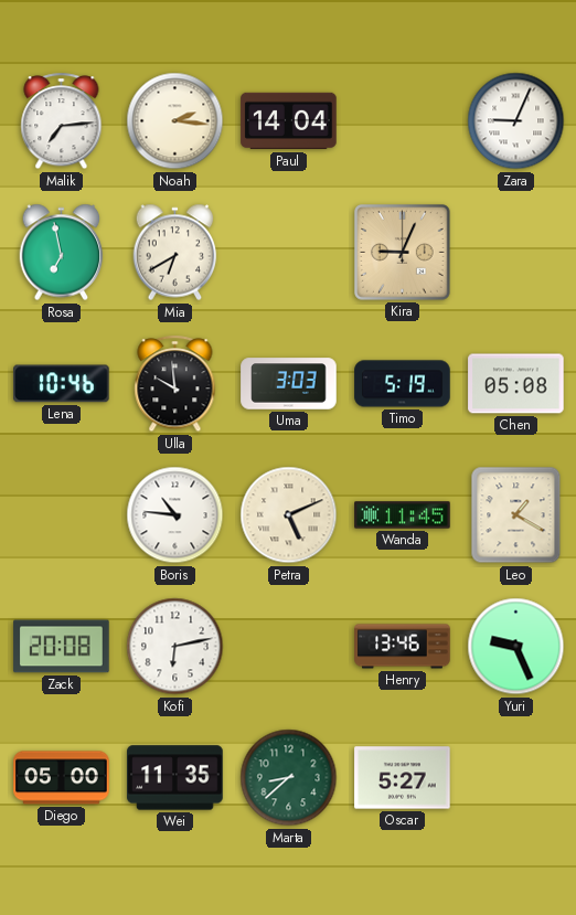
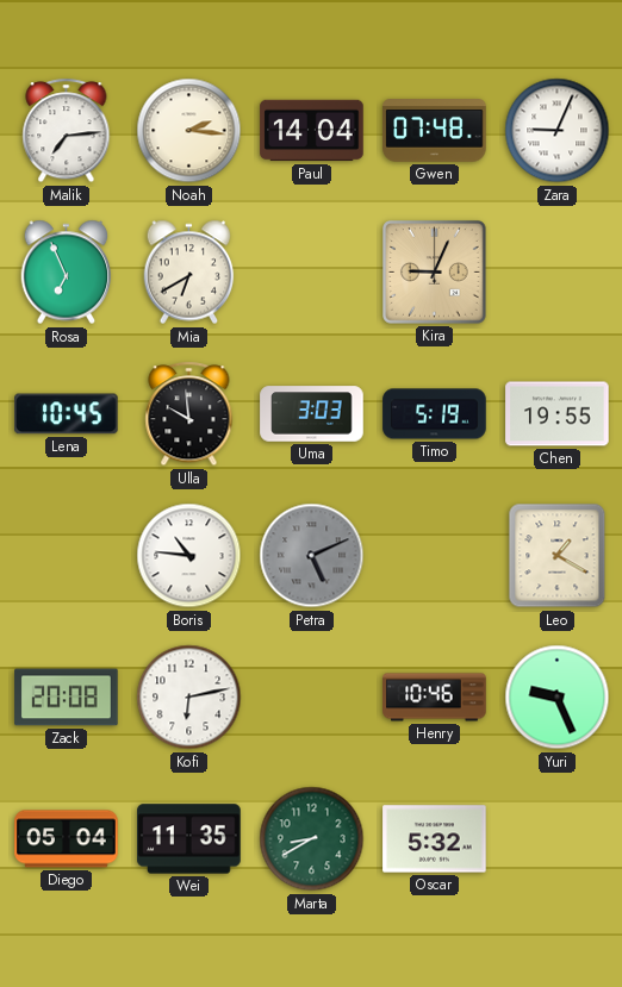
Gwen: none -> 07:48 (435, 131)
Rosa: 6:58 -> 6:56 (67, 273)
Lena: 10:46 -> 10:45 (67, 414)
Chen: 05:08 -> 19:55 (558, 414)
Petra dial: cream -> grey (312, 556)
Wanda: 11:45 -> none (403, 515)
Henry: 13:46 -> 10:46 (435, 698)
Diego: 05:00 -> 05:04 (67, 839)
Marta: 8:38 -> 8:40 (312, 839)
Oscar: 5:27 -> 5:32 (435, 839)
